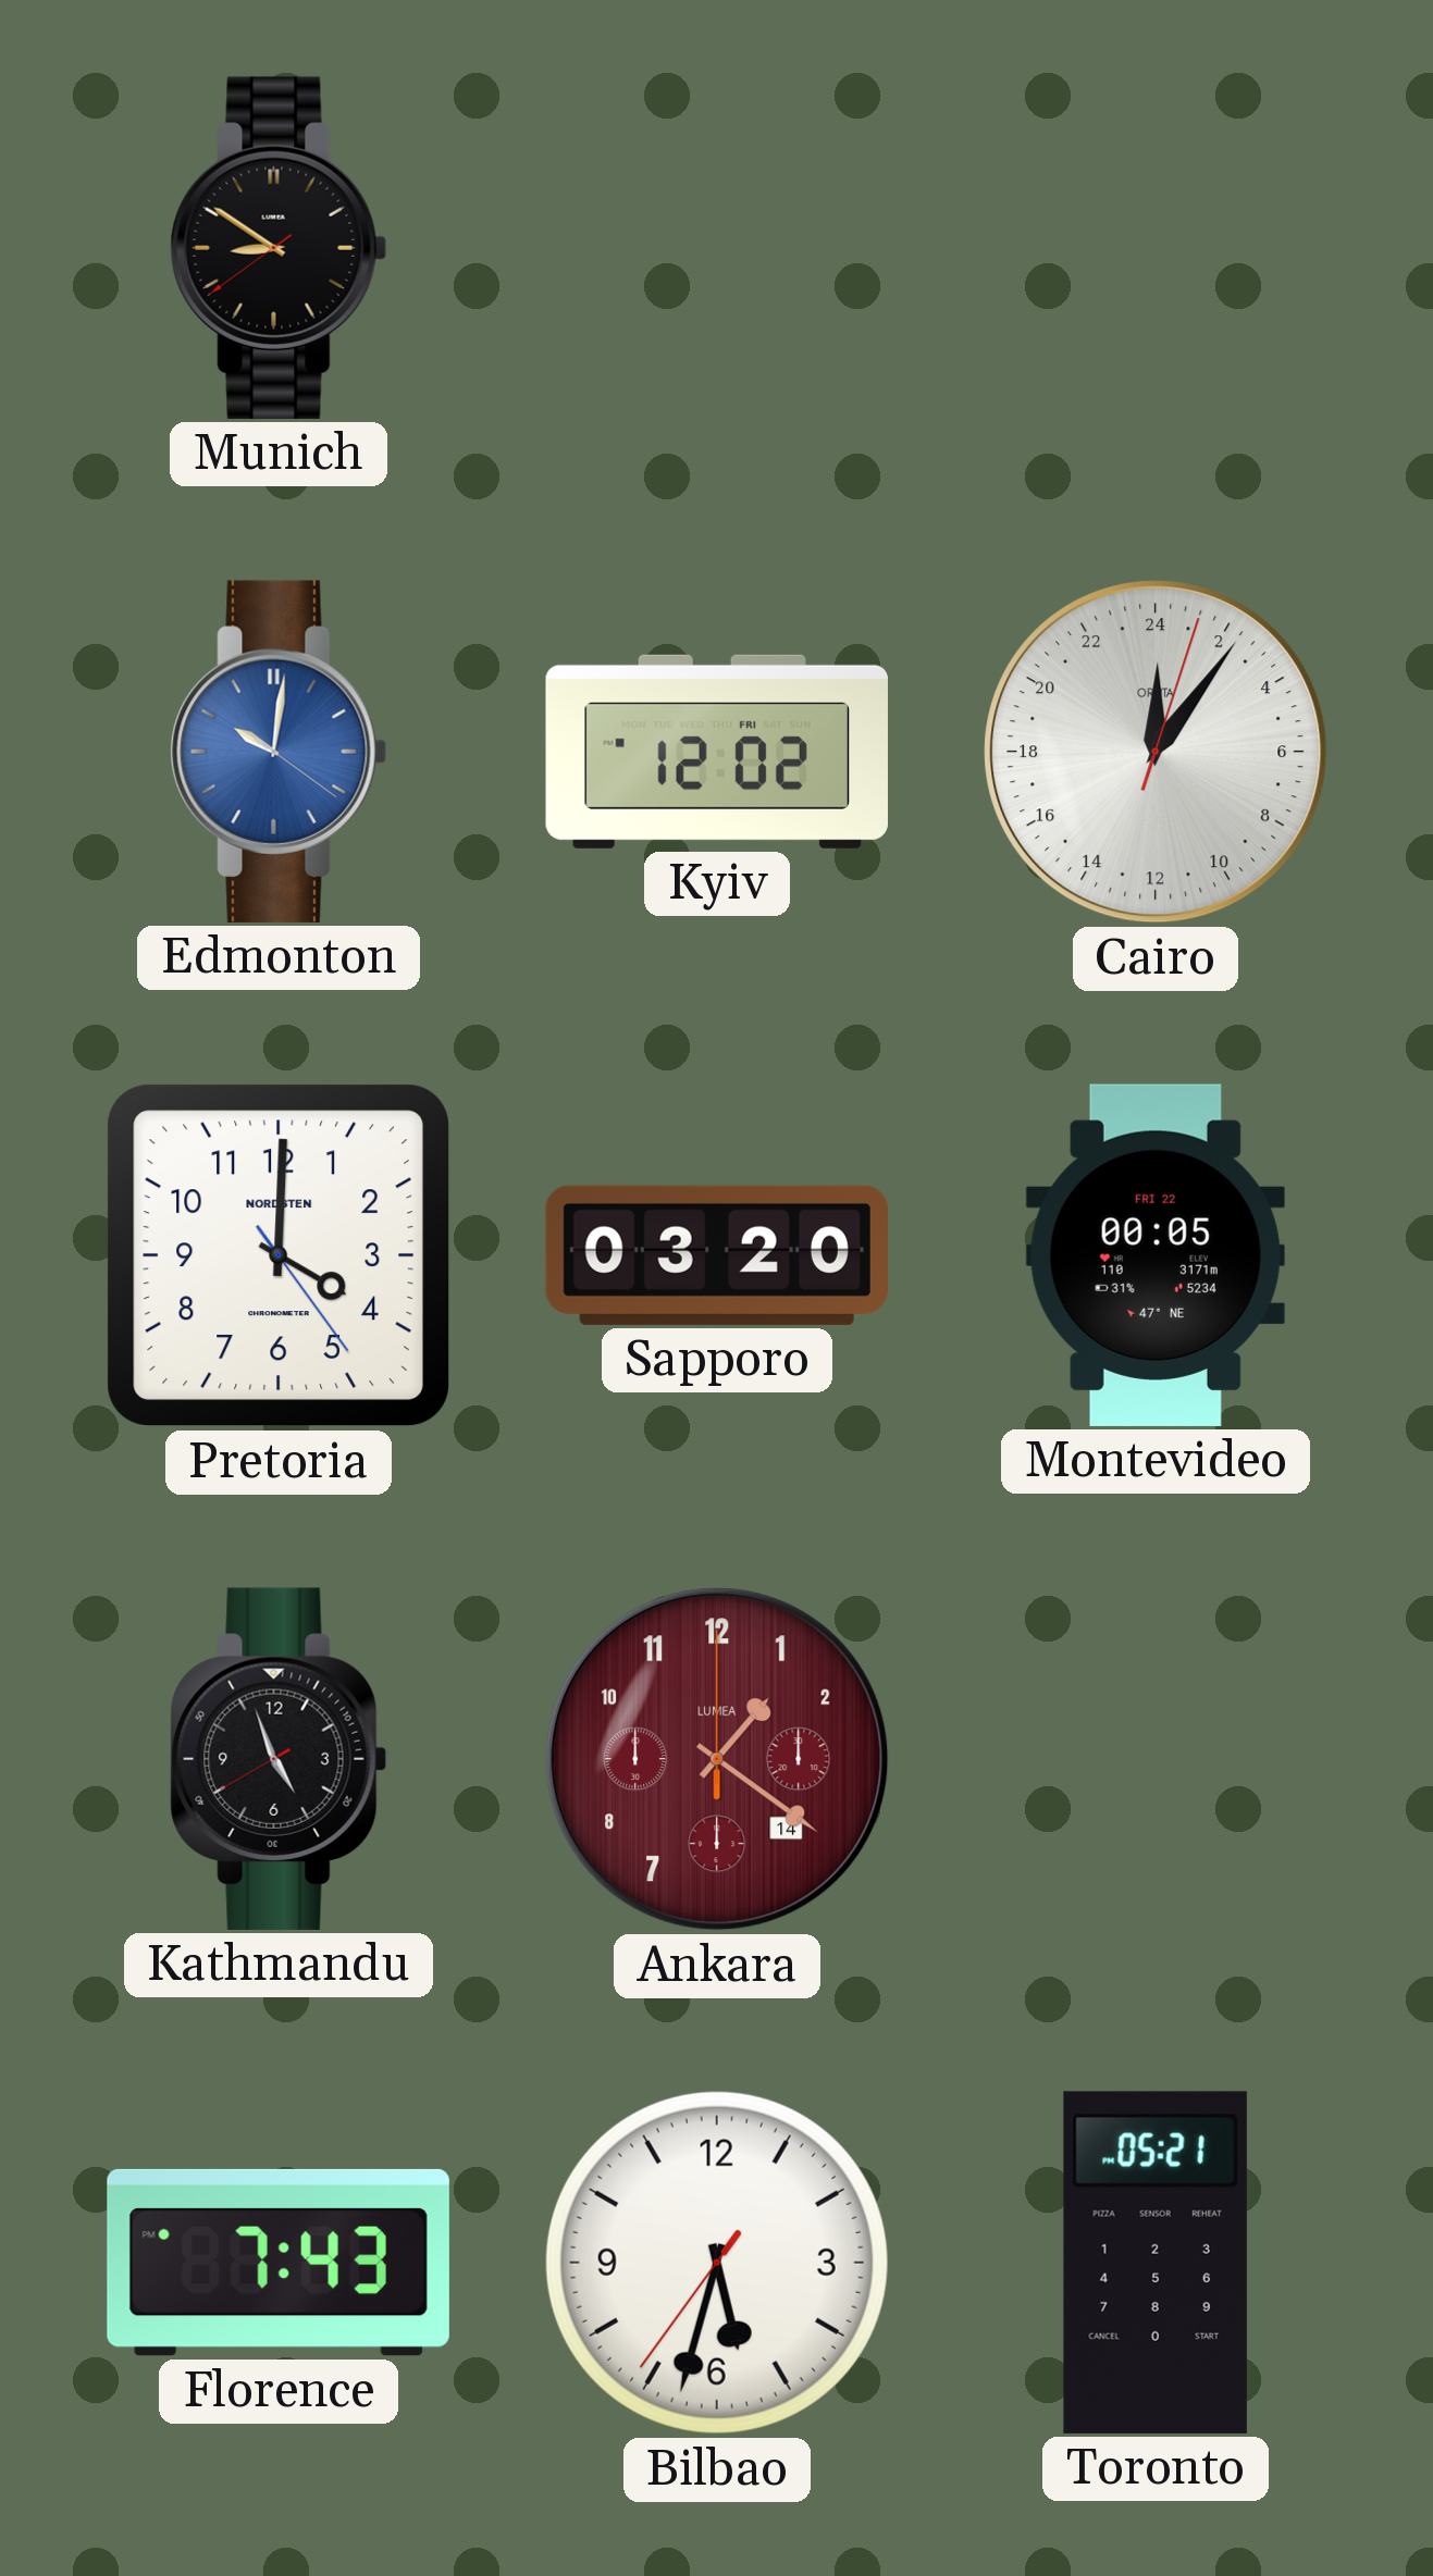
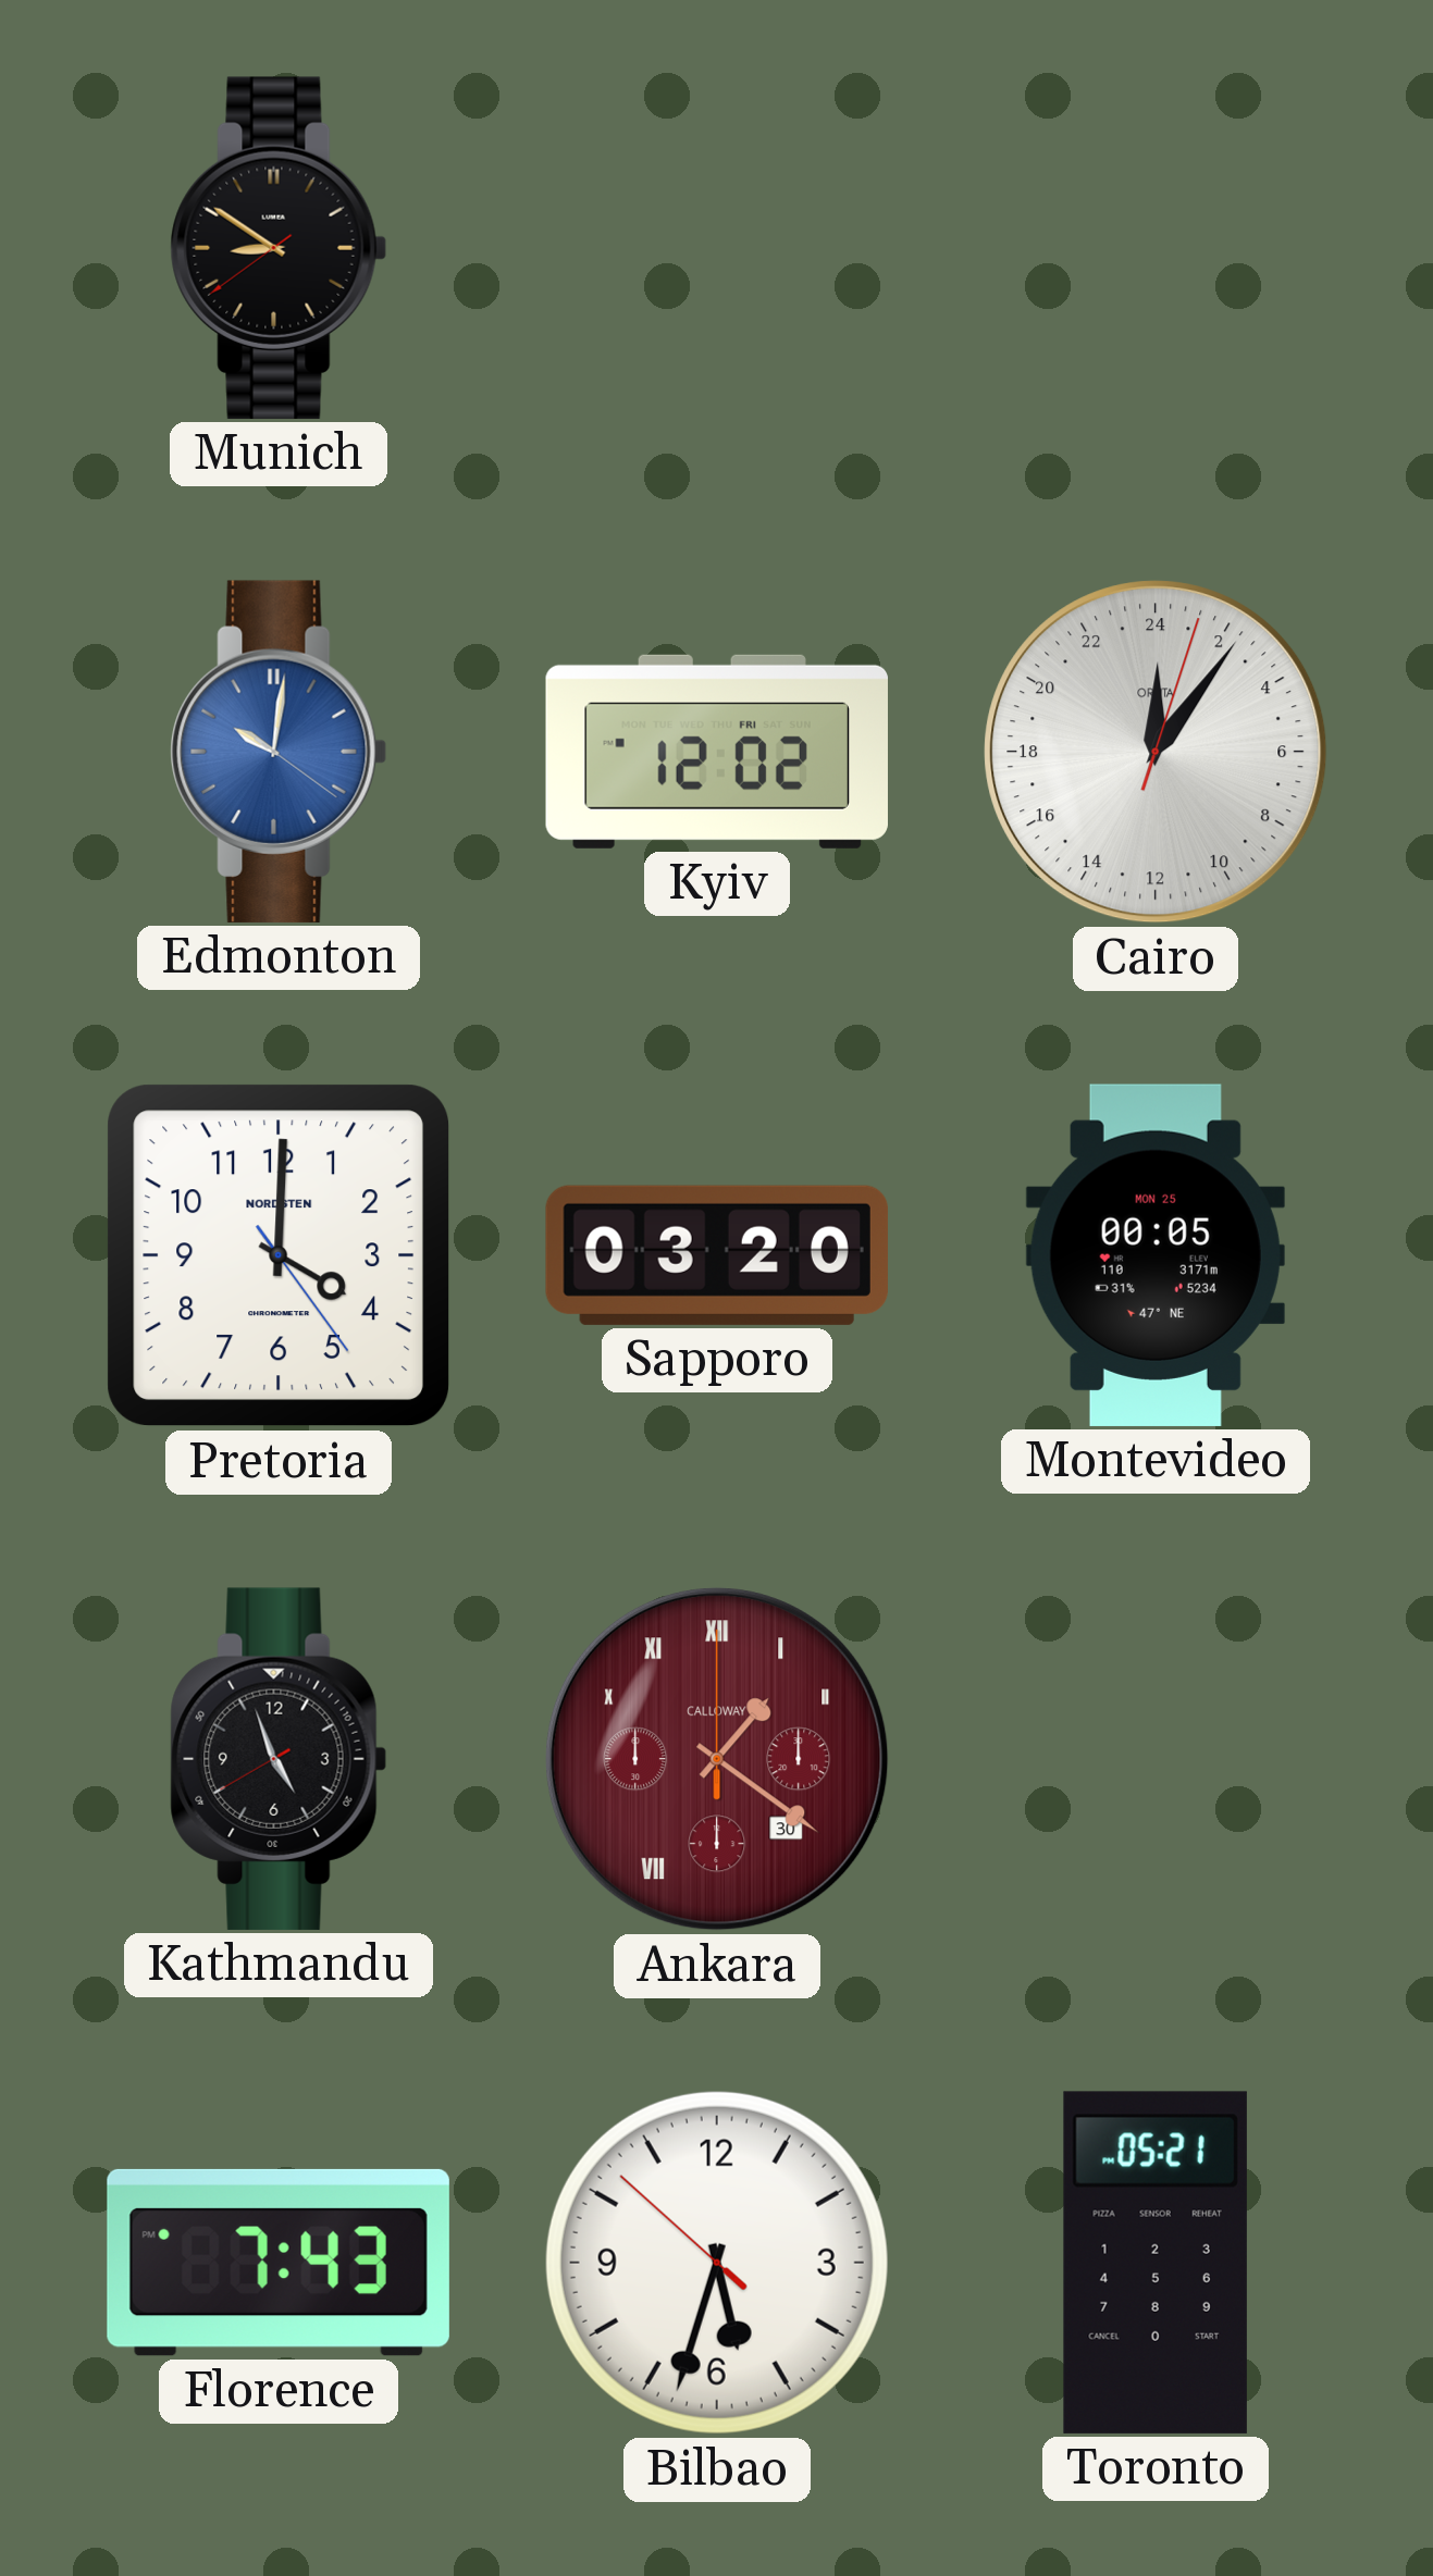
Montevideo date: FRI 22 -> MON 25 (1156, 1255)
Ankara date: 14 -> 30 (717, 1759)
Ankara numerals: Arabic -> Roman (717, 1759)
Ankara brand: LUMEA -> CALLOWAY (717, 1759)
Bilbao: 5:32:36 -> 5:32:52 (717, 2263)
